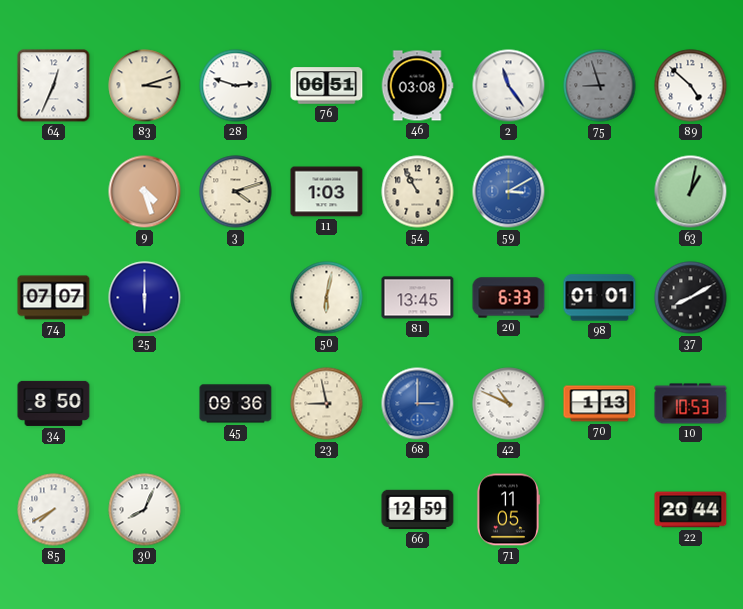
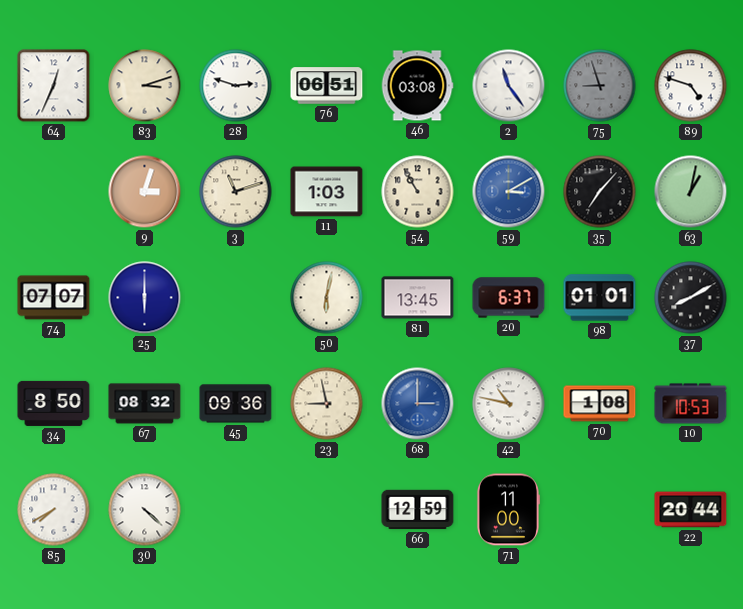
89: 4:52 -> 4:48 (691, 86)
9: 4:27 -> 3:03 (145, 192)
3: 4:12 -> 11:12 (236, 192)
35: none -> 7:07 (600, 192)
20: 6:33 -> 6:37 (509, 298)
67: none -> 08:32 (145, 404)
42: 10:49 -> 10:47 (509, 404)
70: 1:13 -> 1:08 (600, 404)
30: 8:04 -> 4:22 (145, 510)
71: 11:05 -> 11:00 (508, 510)
